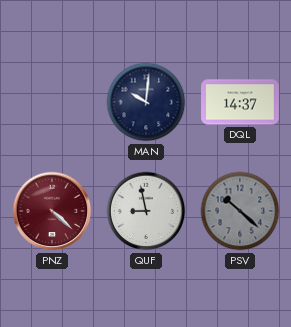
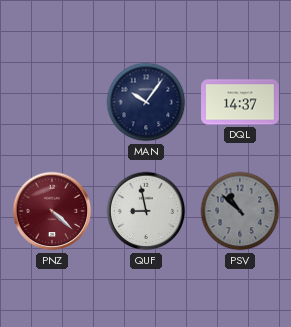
MAN: 10:01 -> 10:06 (146, 102)
PSV: 10:22 -> 10:52 (240, 211)
